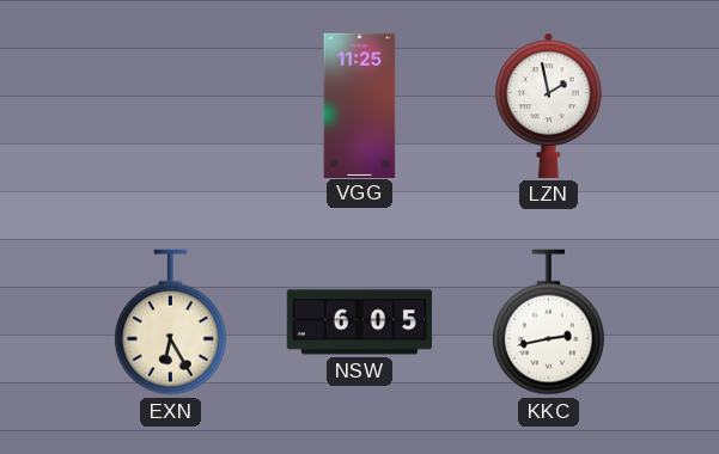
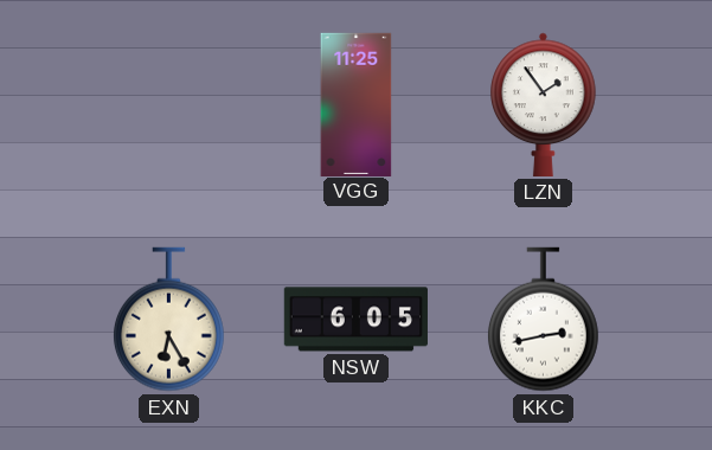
LZN: 1:58 -> 1:54 (544, 104)
